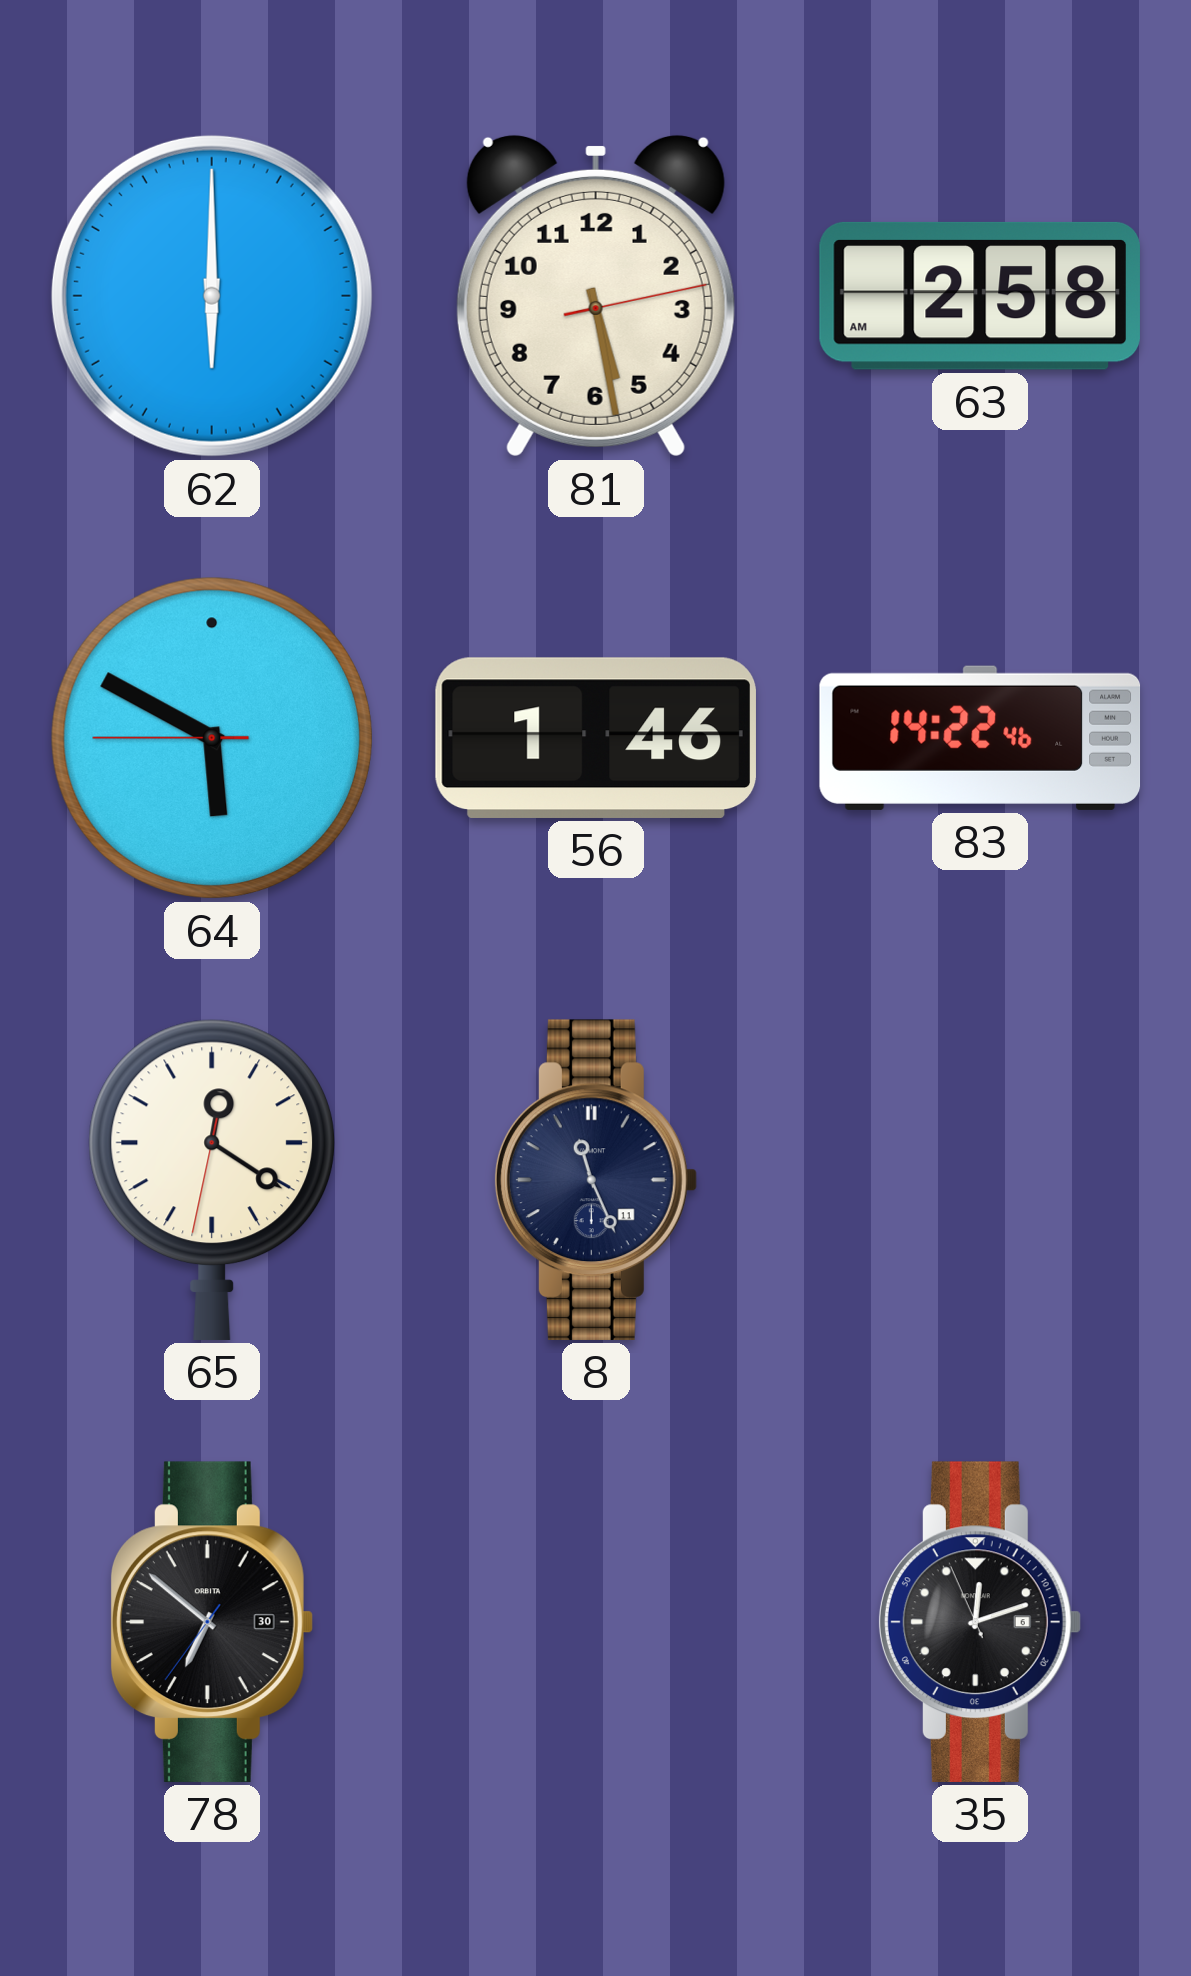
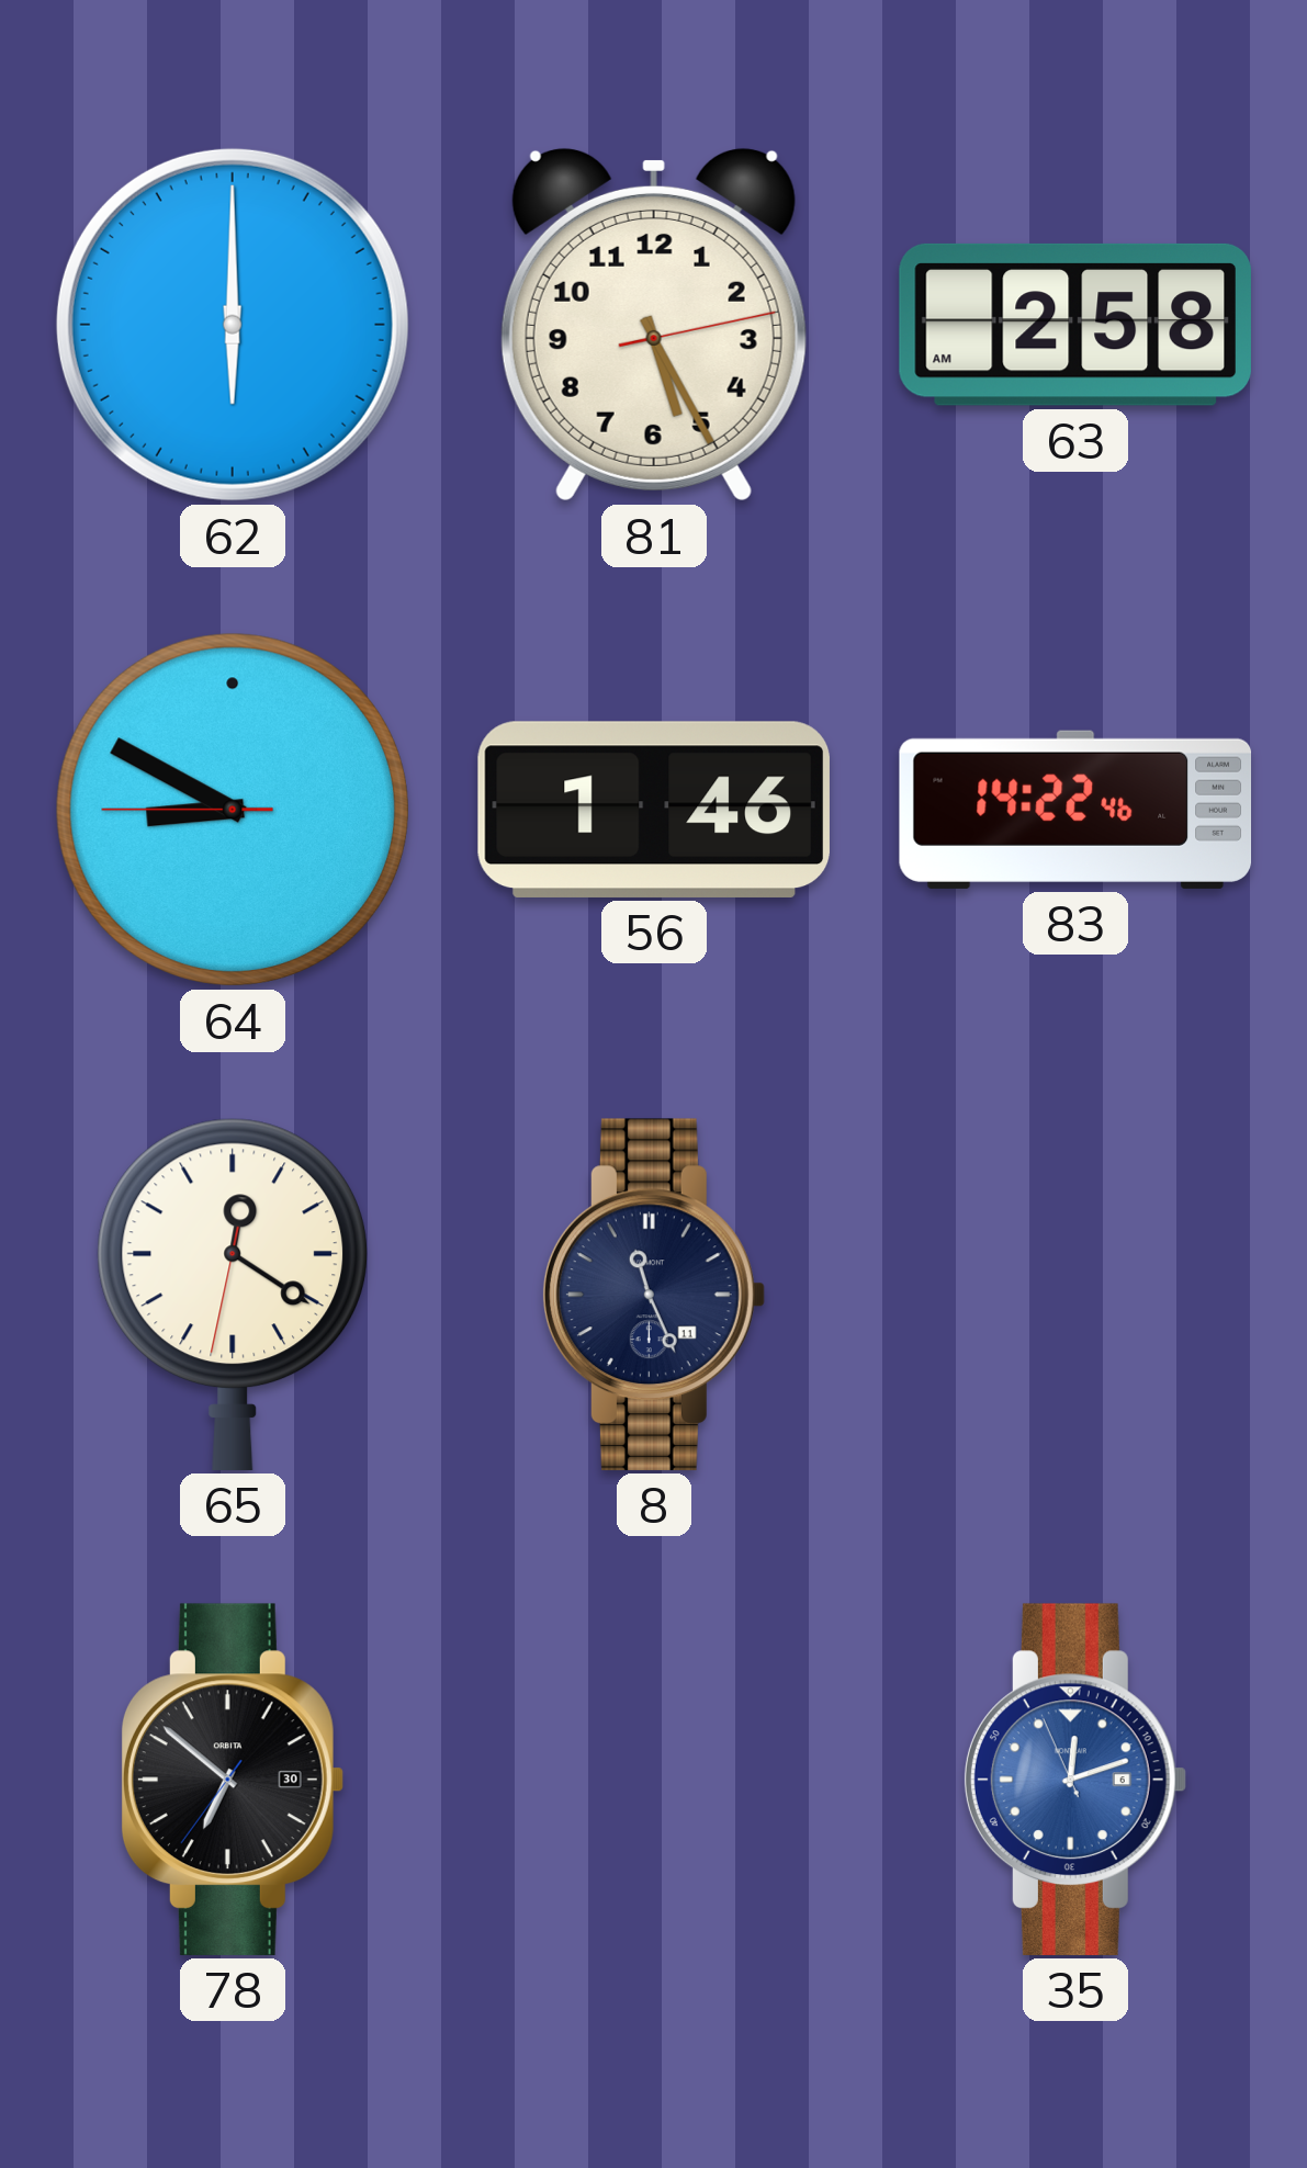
81: 5:28 -> 5:25 (654, 325)
64: 5:49 -> 8:49 (233, 810)
35 dial: black -> blue (1074, 1780)
